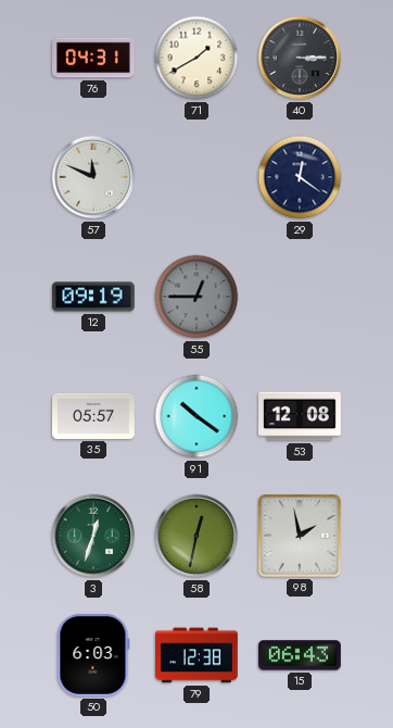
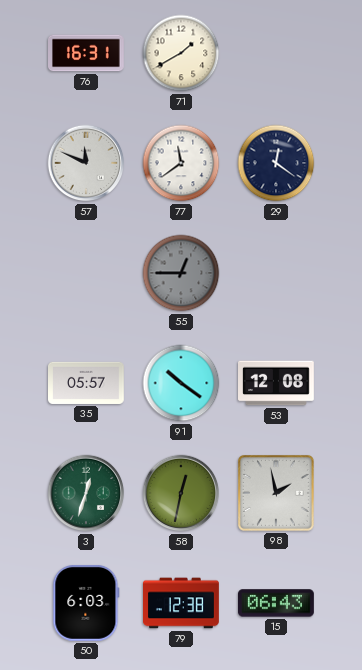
76: 04:31 -> 16:31 (87, 53)
40: 3:15 -> none (300, 58)
77: none -> 11:39 (181, 163)
12: 09:19 -> none (94, 297)
